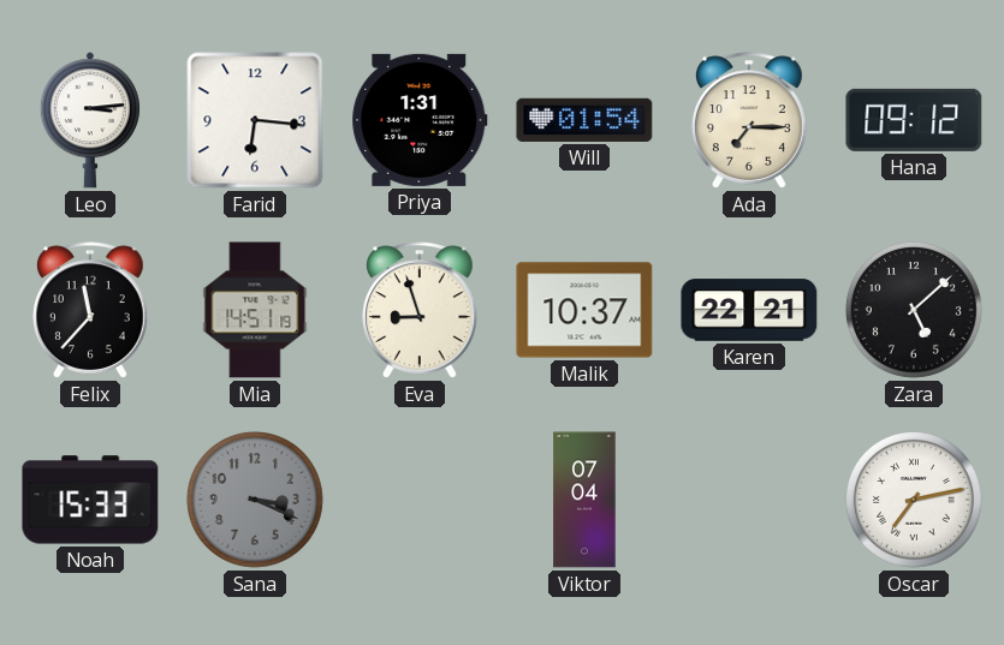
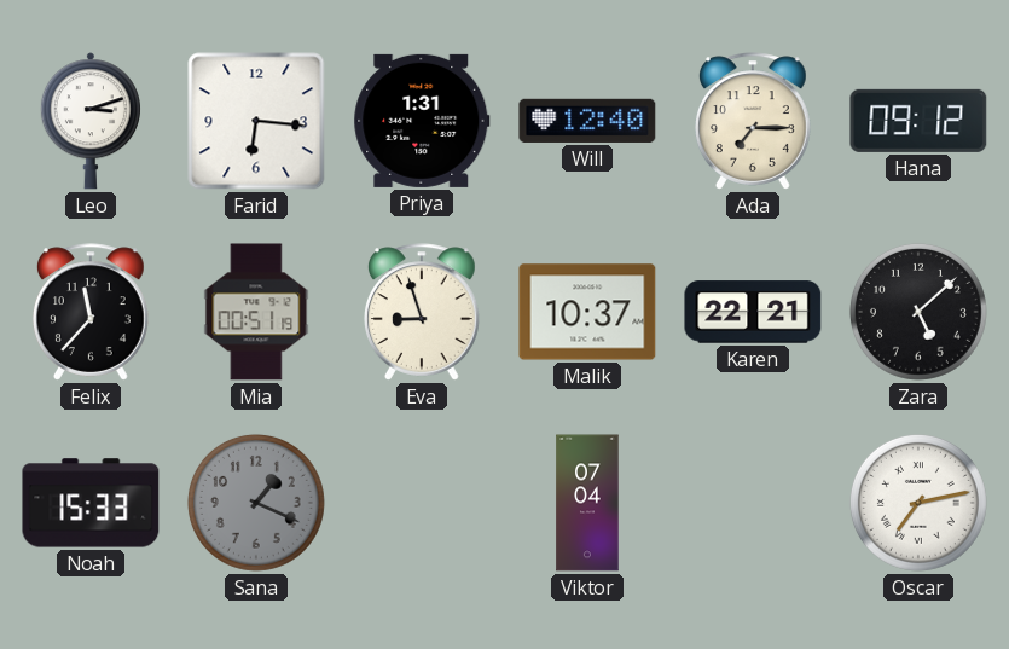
Leo: 3:14 -> 3:12 (91, 121)
Will: 01:54 -> 12:40 (587, 121)
Mia: 14:51 -> 00:51 (256, 312)
Sana: 3:19 -> 1:19 (256, 503)
